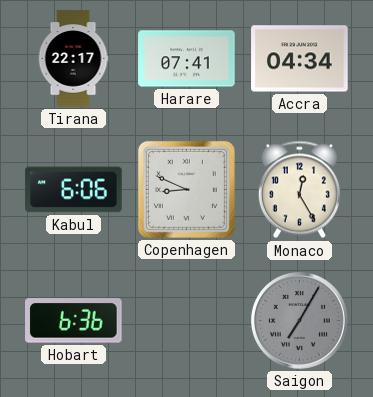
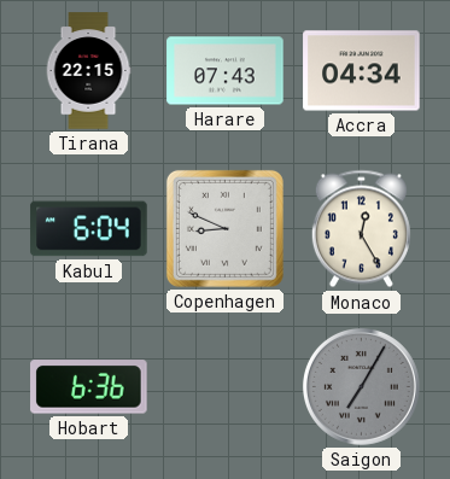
Tirana: 22:17 -> 22:15 (88, 71)
Harare: 07:41 -> 07:43 (226, 71)
Kabul: 6:06 -> 6:04 (89, 229)
